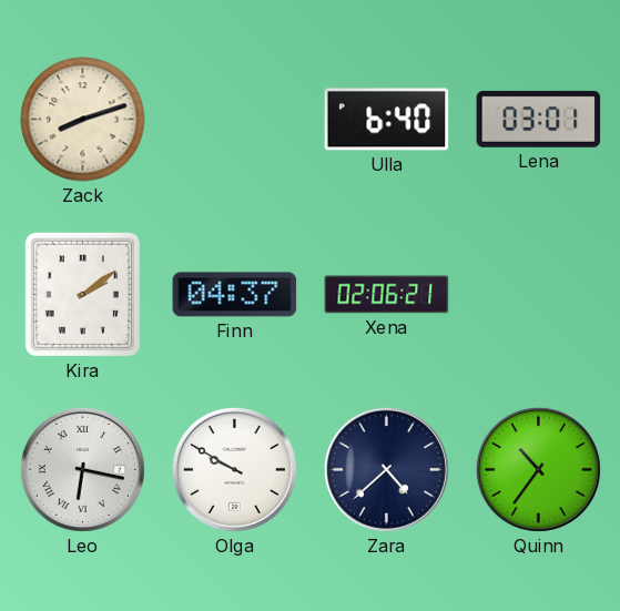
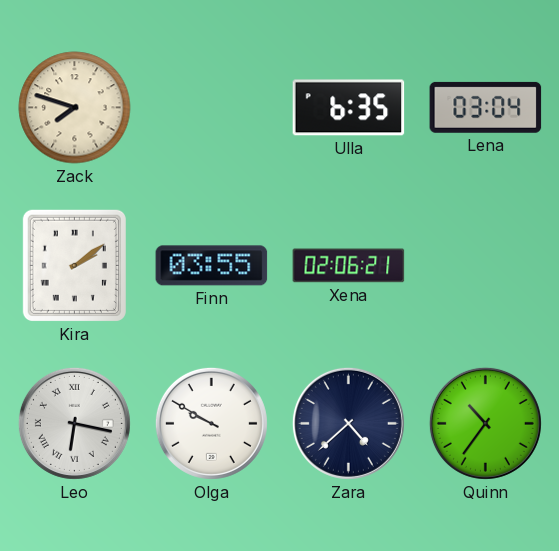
Zack: 8:12 -> 7:48 (75, 108)
Ulla: 6:40 -> 6:35 (349, 108)
Lena: 03:01 -> 03:04 (486, 107)
Finn: 04:37 -> 03:55 (212, 266)
